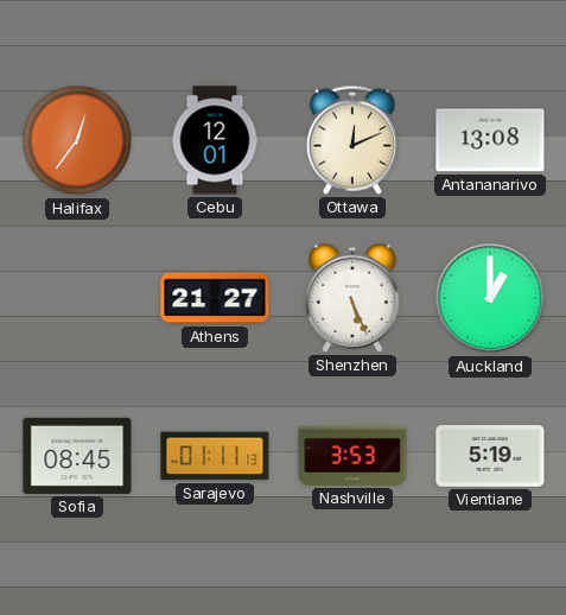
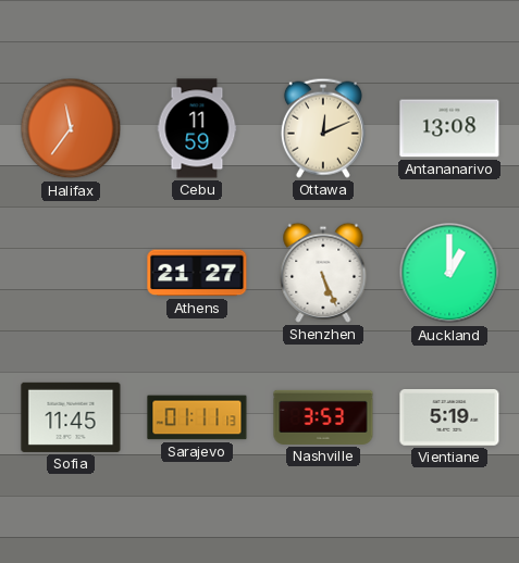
Halifax: 12:36 -> 11:36 (71, 128)
Cebu: 12:01 -> 11:59 (197, 128)
Sofia: 08:45 -> 11:45 (71, 417)
